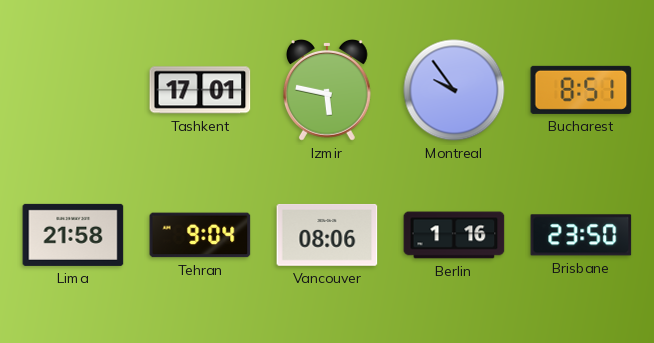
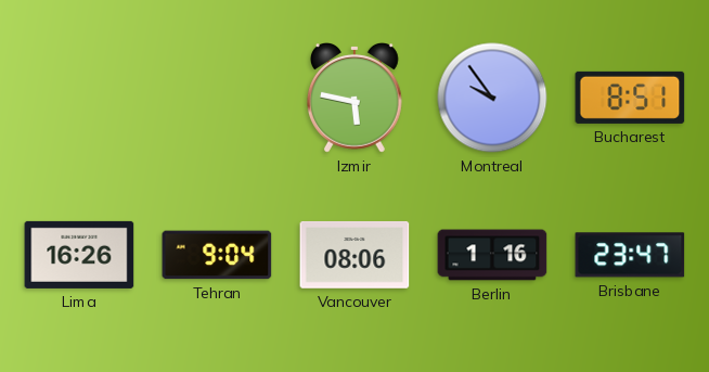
Tashkent: 17:01 -> none (200, 90)
Lima: 21:58 -> 16:26 (79, 255)
Brisbane: 23:50 -> 23:47 (630, 255)
